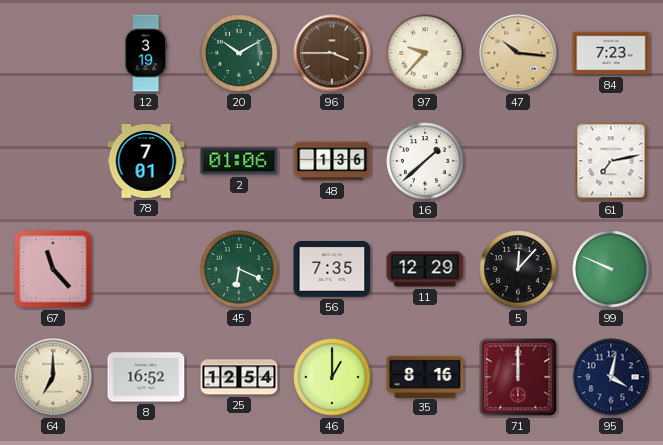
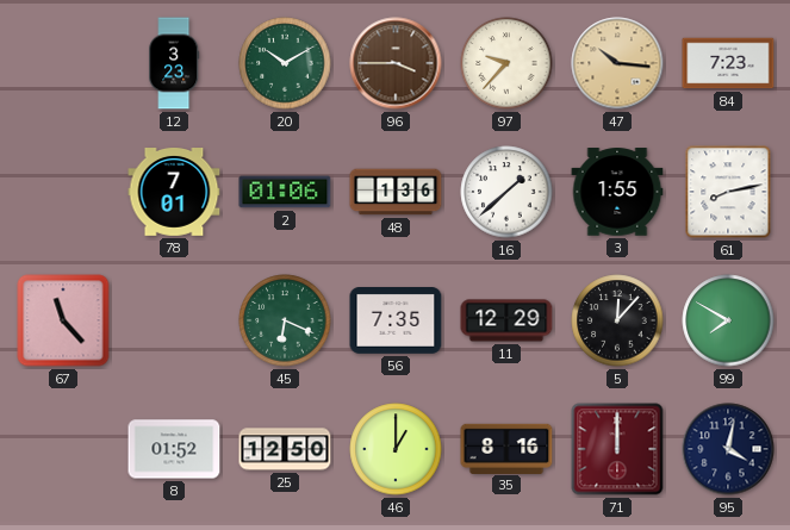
12: 3:19 -> 3:23 (174, 63)
3: none -> 1:55 (617, 192)
61: 7:13 -> 8:13 (728, 192)
99: 9:49 -> 7:50 (728, 320)
64: 7:00 -> none (53, 377)
8: 16:52 -> 01:52 (174, 449)
25: 12:54 -> 12:50 (285, 449)
